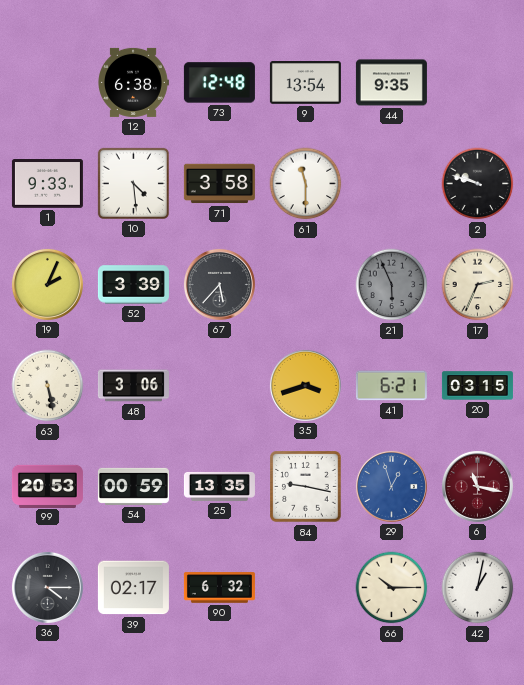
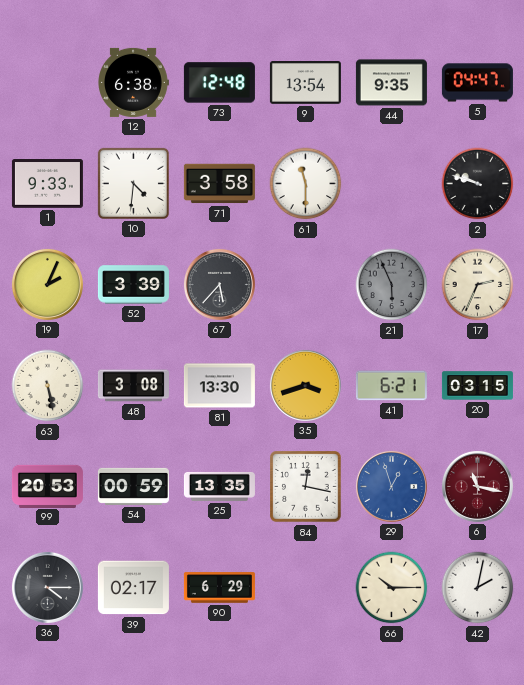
5: none -> 04:47 (477, 83)
10: 4:29 -> 4:31 (133, 183)
48: 3:06 -> 3:08 (133, 386)
81: none -> 13:30 (219, 386)
84: 9:17 -> 12:17 (306, 487)
90: 6:32 -> 6:29 (219, 588)
42: 1:02 -> 2:02 (478, 588)
